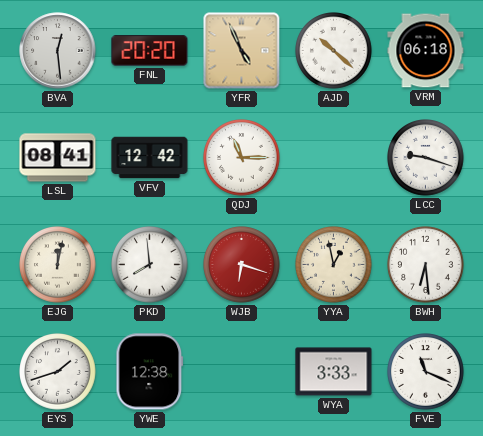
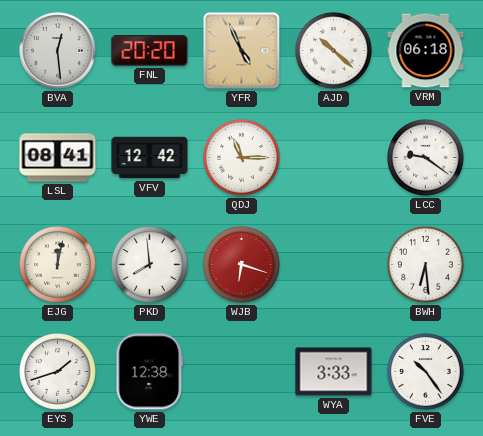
LCC: 9:18 -> 9:21 (426, 158)
YYA: 12:58 -> none (334, 265)
FVE: 11:19 -> 10:24 (426, 372)
